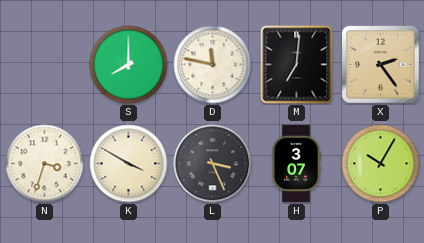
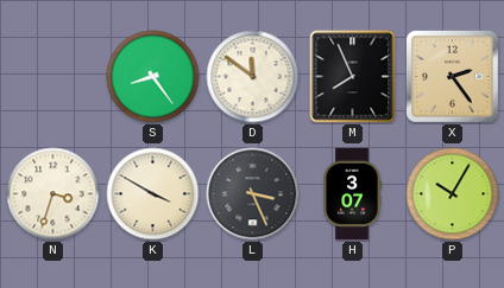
S: 8:00 -> 8:24 (153, 77)
D: 11:47 -> 11:51 (253, 77)
M: 7:01 -> 7:56 (353, 77)
